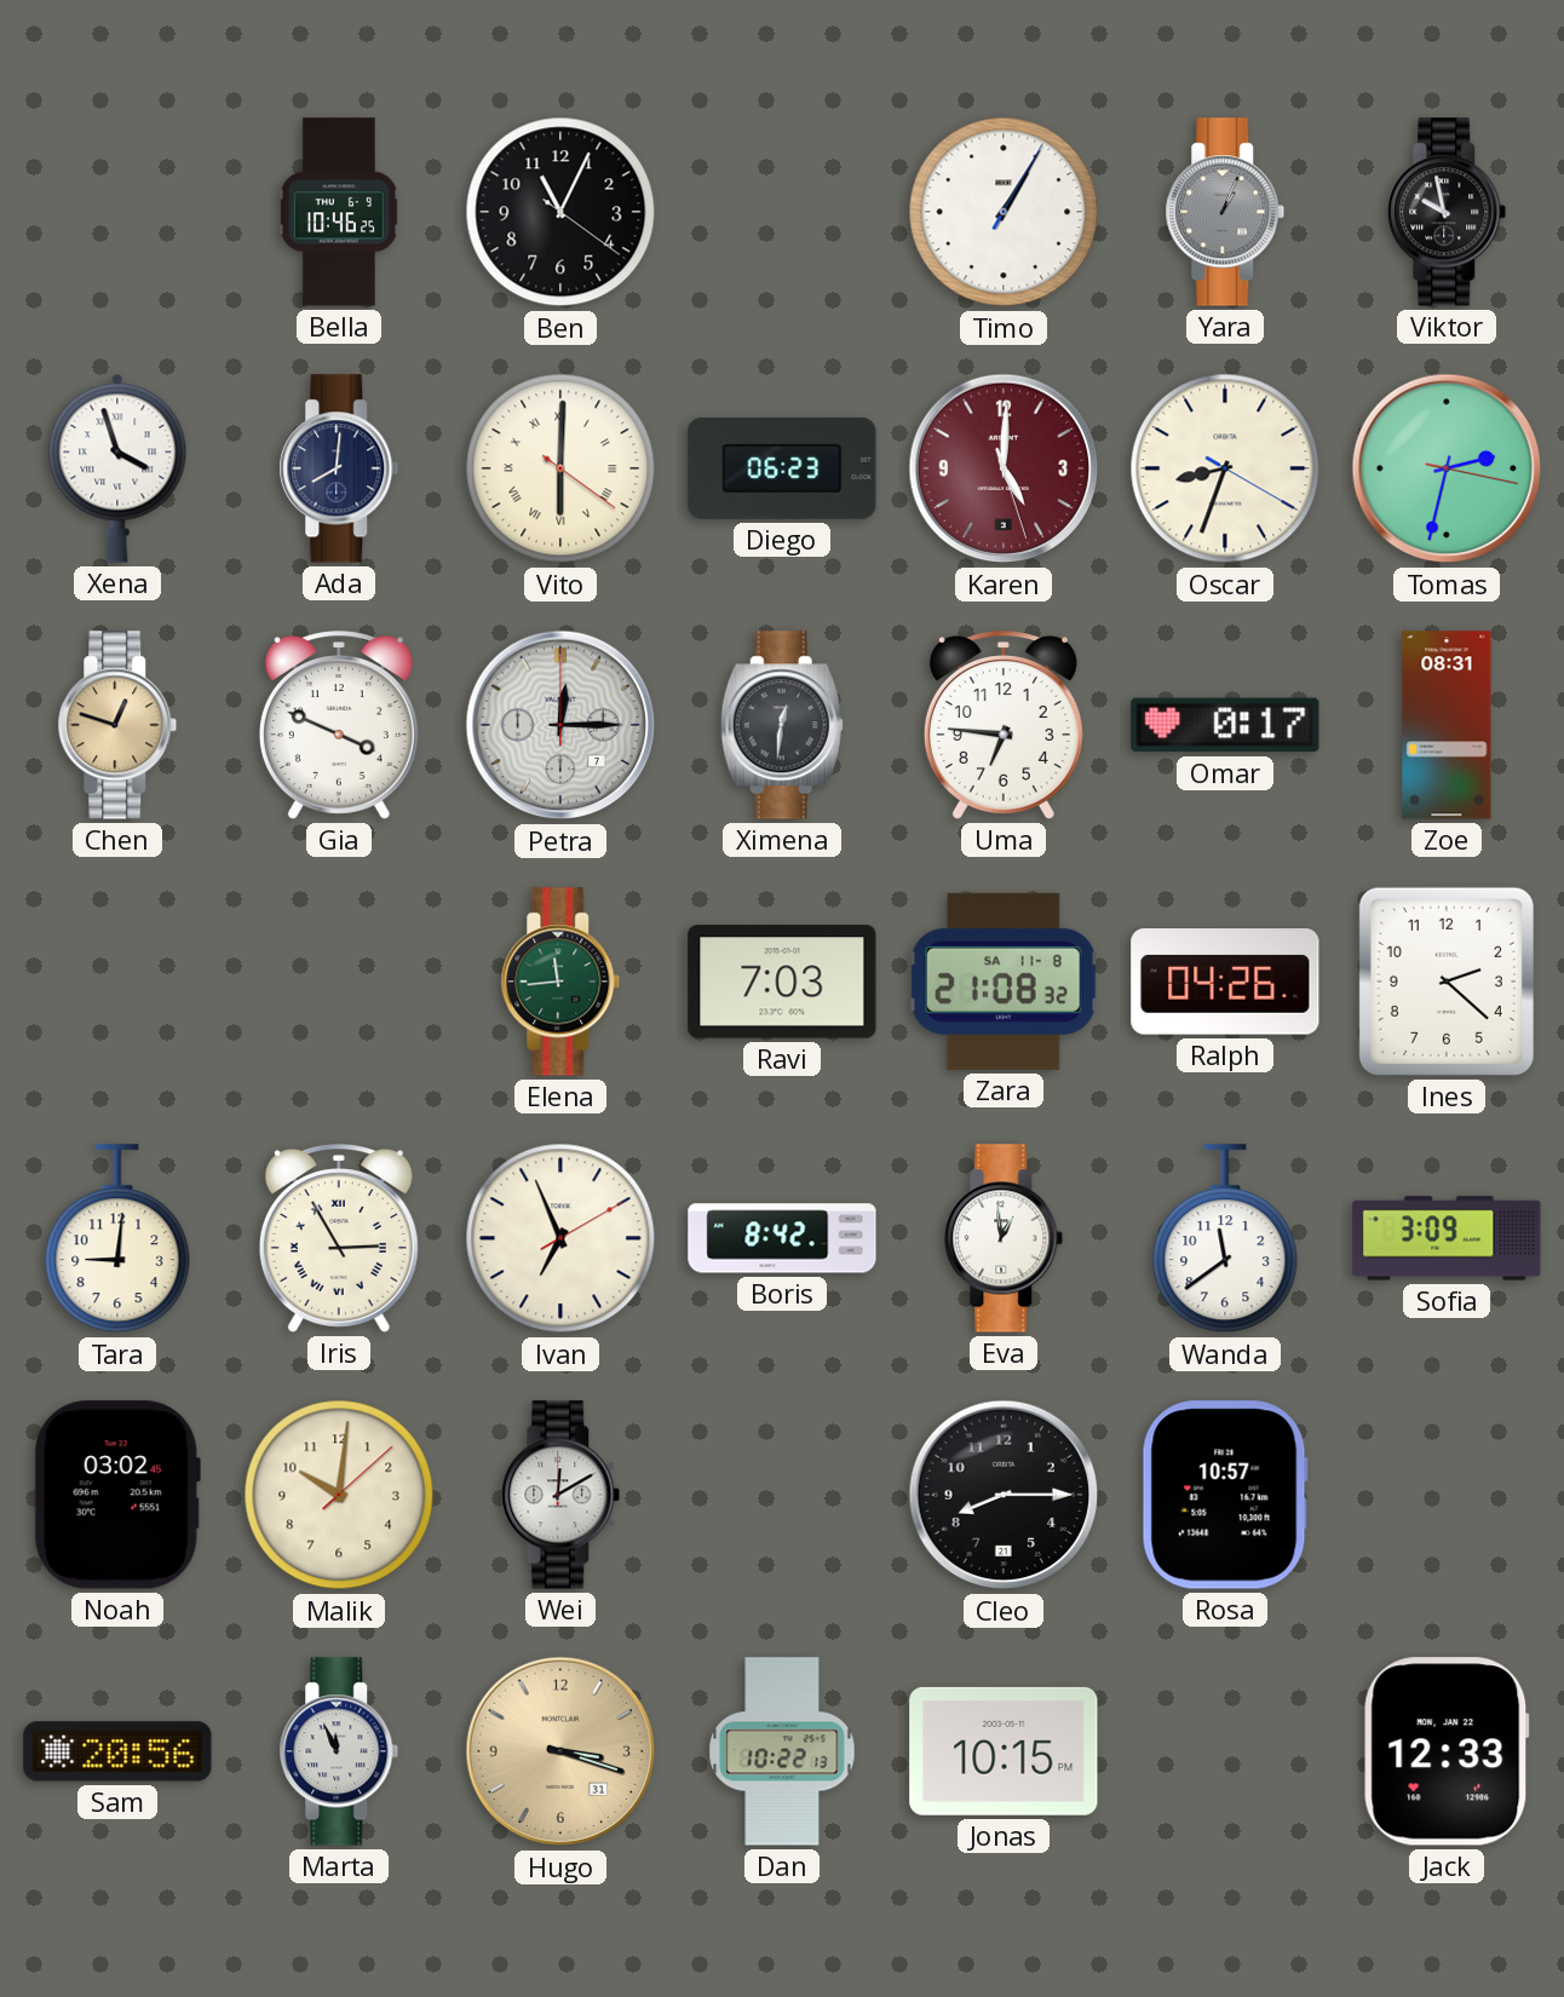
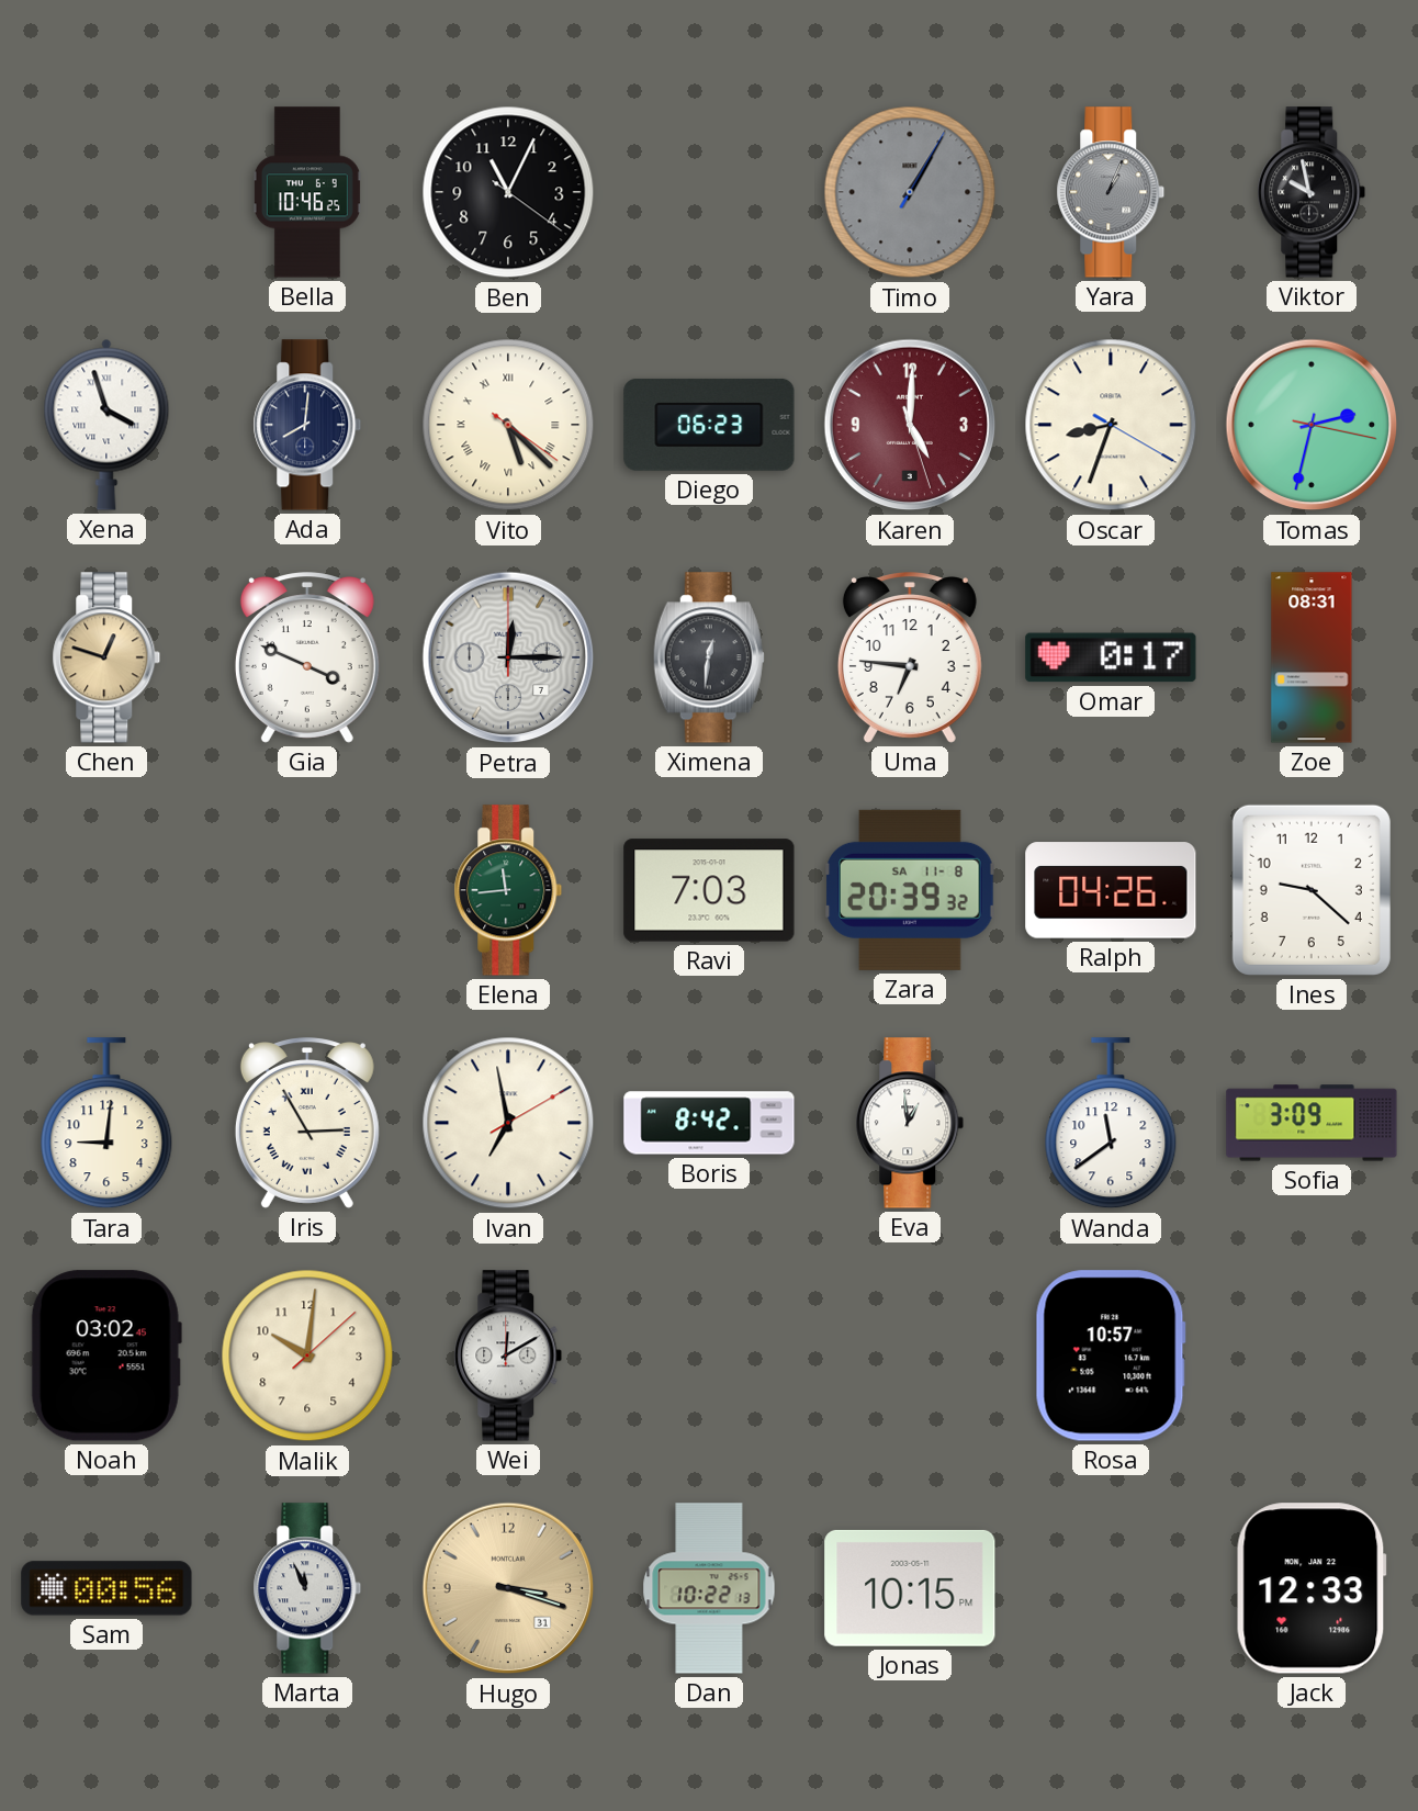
Timo dial: white -> grey (910, 192)
Vito: 6:00 -> 5:22 (508, 425)
Zara: 21:08 -> 20:39 (910, 890)
Ines: 2:22 -> 9:22 (1312, 890)
Ivan: 6:56 -> 6:58 (508, 1123)
Cleo: 8:15 -> none (1004, 1495)
Sam: 20:56 -> 00:56 (106, 1588)
